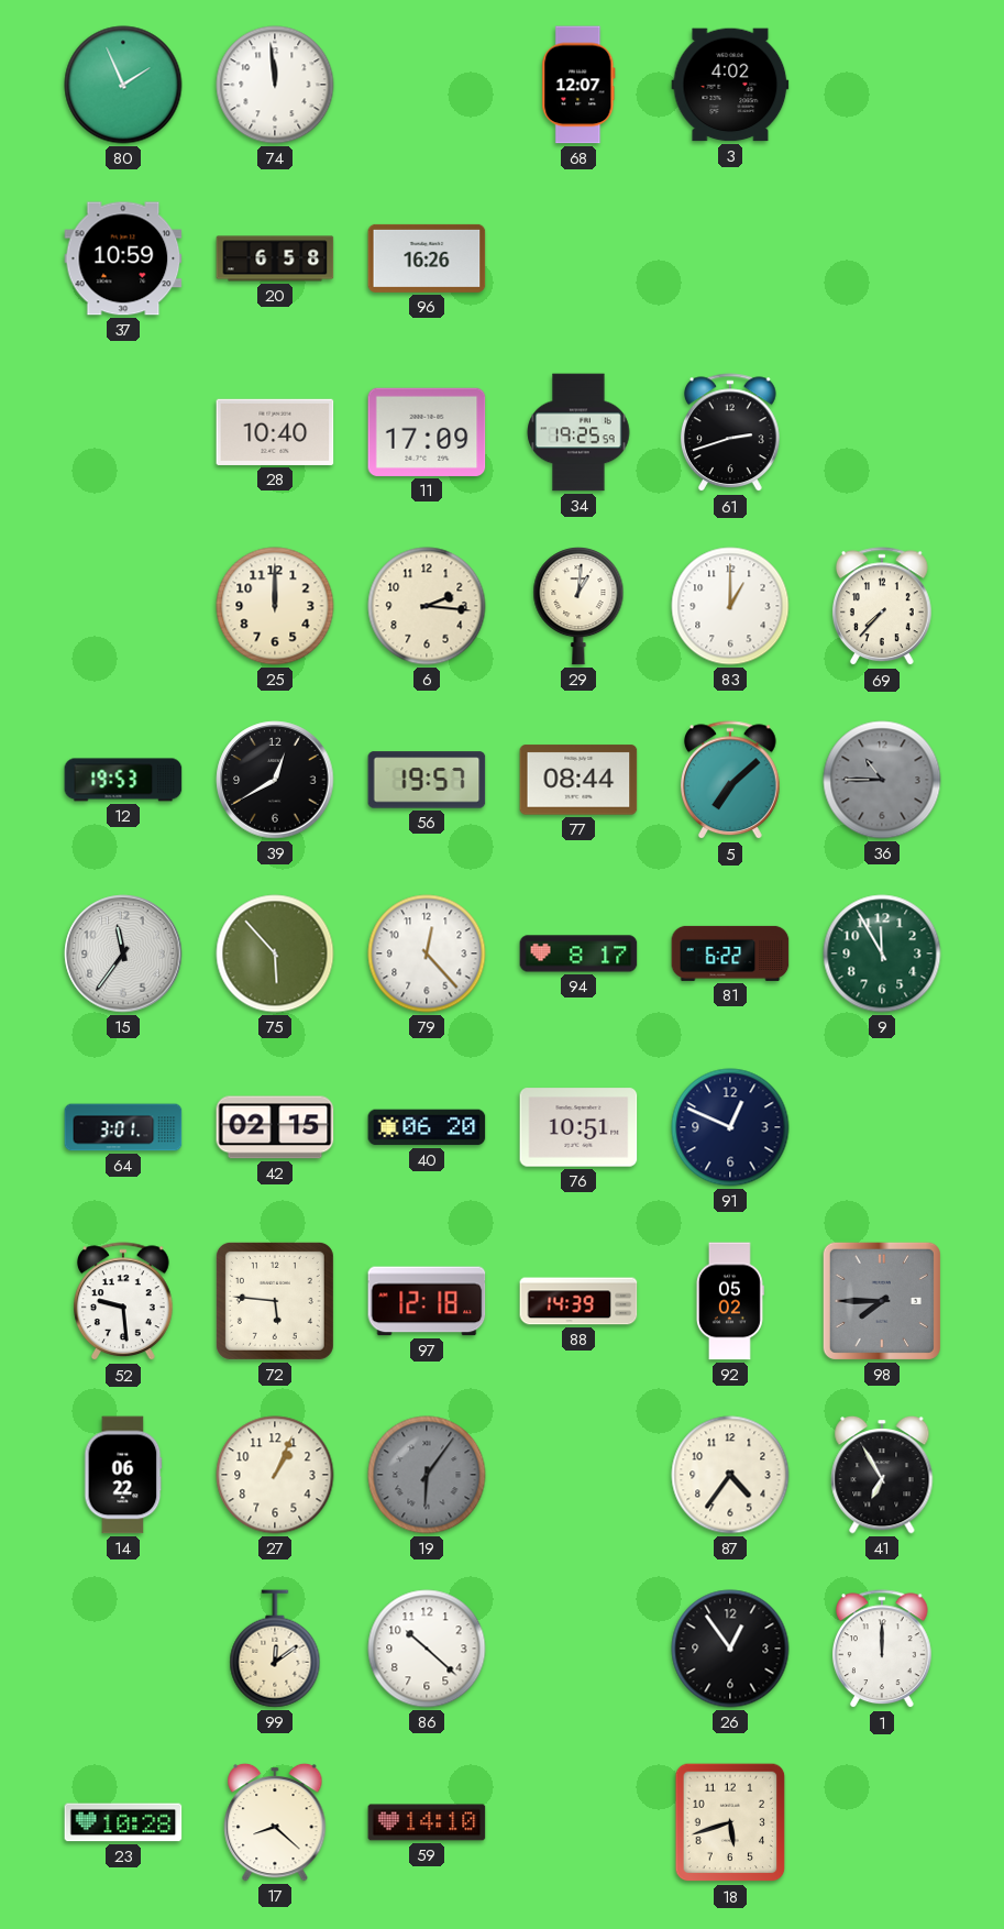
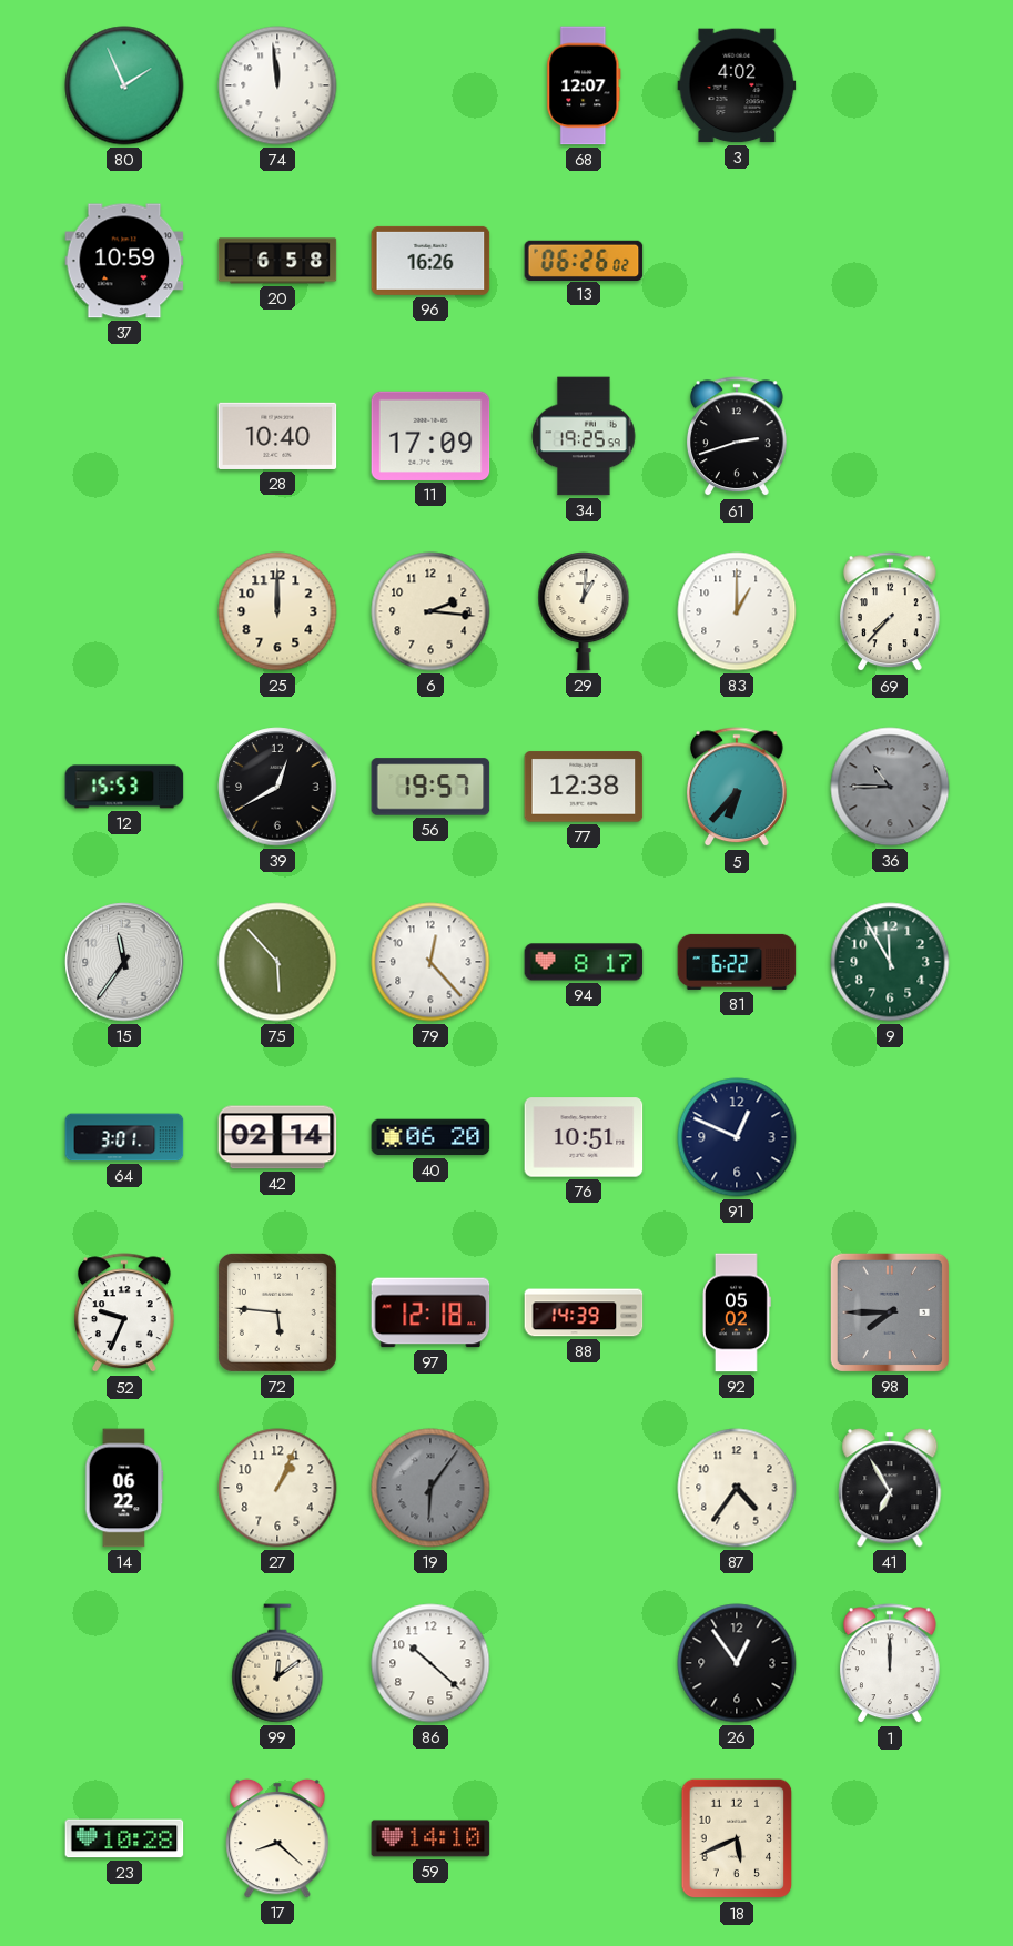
13: none -> 06:26 (584, 260)
12: 19:53 -> 15:53 (124, 787)
77: 08:44 -> 12:38 (584, 787)
5: 7:08 -> 6:37 (737, 788)
42: 02:15 -> 02:14 (277, 1137)
52: 9:29 -> 9:34 (124, 1314)
18: 5:42 -> 5:41 (737, 1838)
